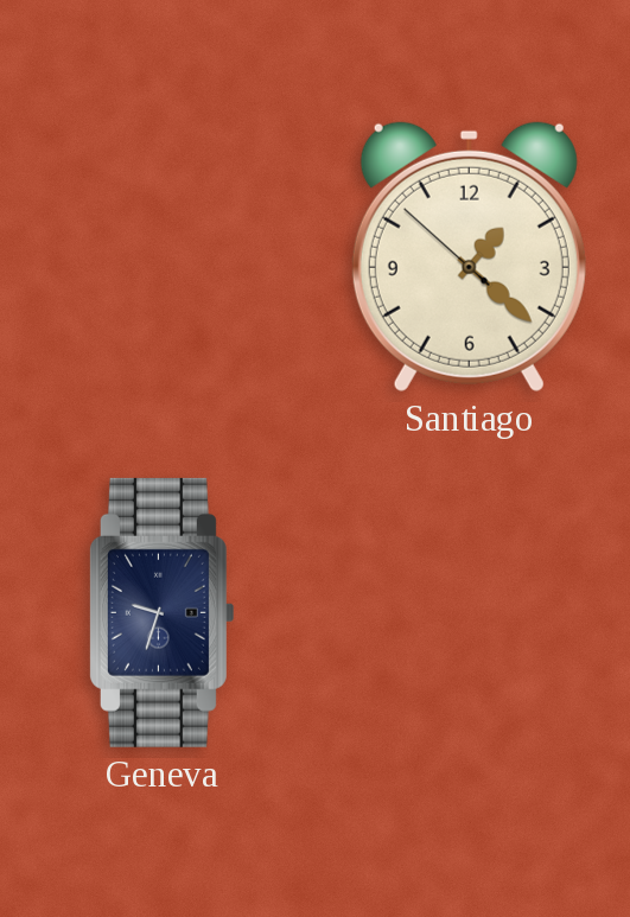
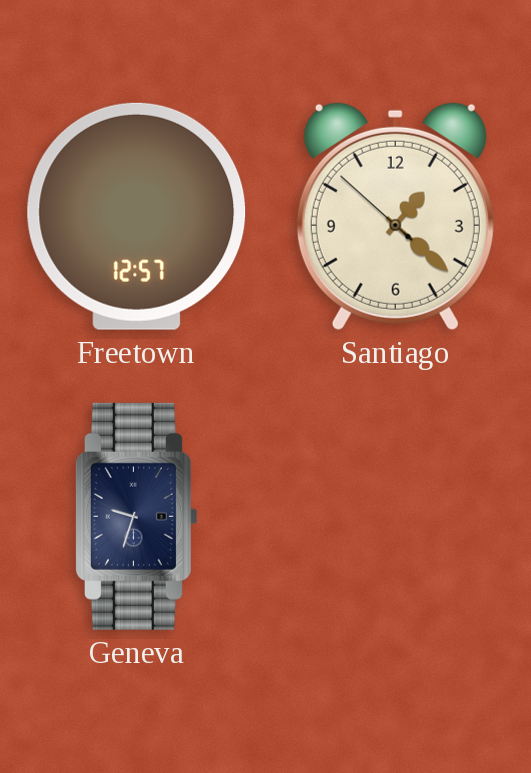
Freetown: none -> 12:57 (137, 216)
